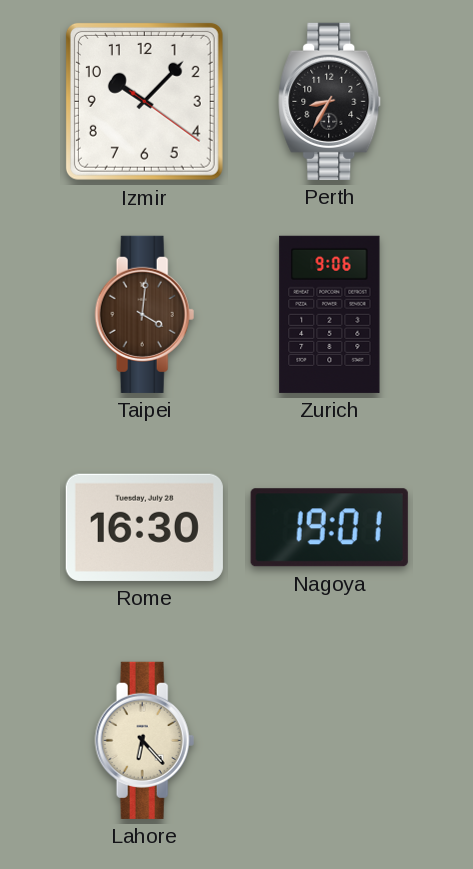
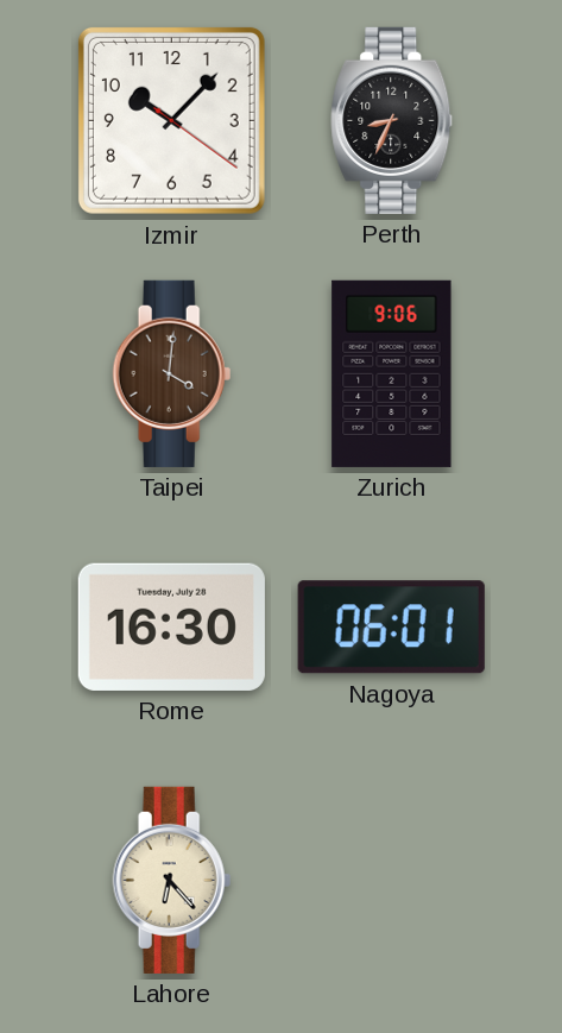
Perth: 8:35 -> 8:34 (392, 120)
Nagoya: 19:01 -> 06:01 (391, 628)
